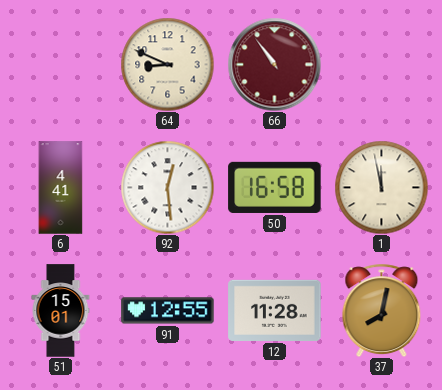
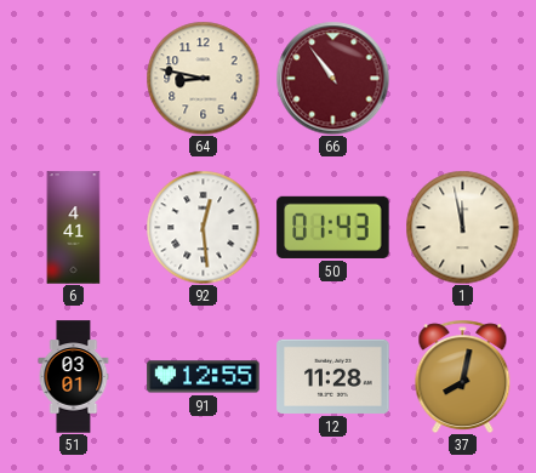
64: 8:49 -> 8:47 (203, 78)
50: 16:58 -> 01:43 (333, 227)
51: 15:01 -> 03:01 (74, 377)
